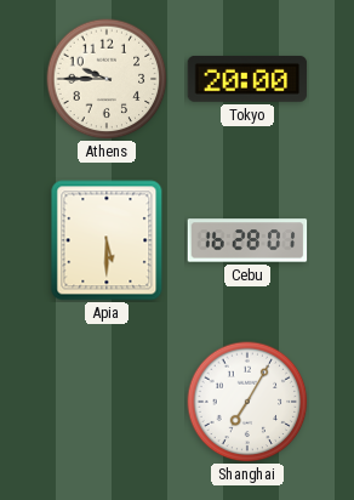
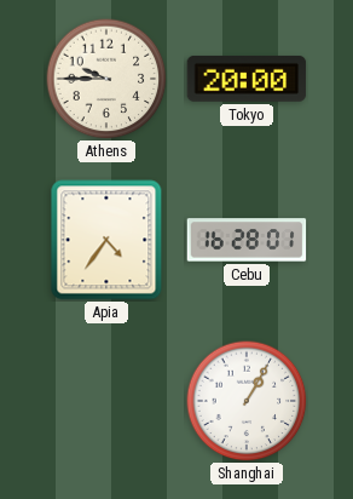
Apia: 5:30 -> 4:36 (106, 240)
Shanghai: 7:05 -> 1:05 (247, 401)
